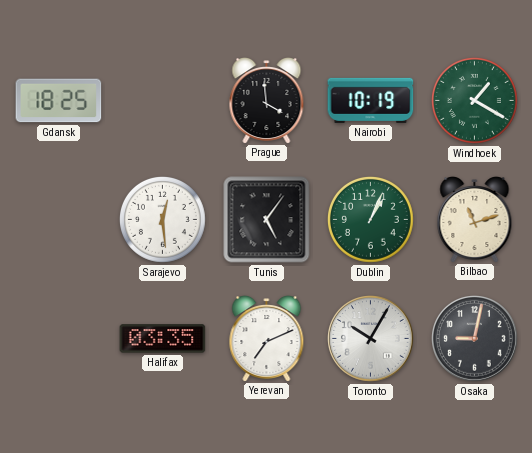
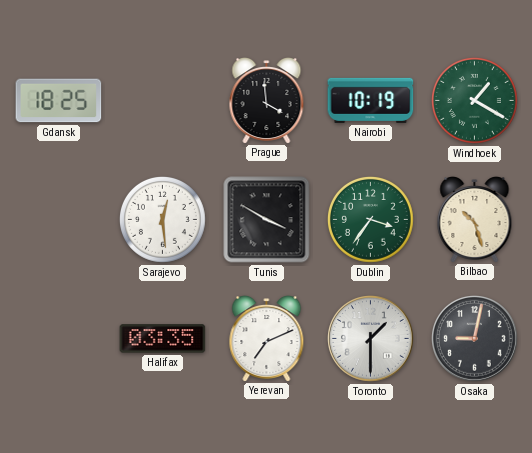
Tunis: 5:06 -> 3:50 (267, 220)
Dublin: 1:04 -> 3:36 (370, 219)
Bilbao: 11:12 -> 10:27 (475, 220)
Toronto: 10:05 -> 1:30 (371, 339)
